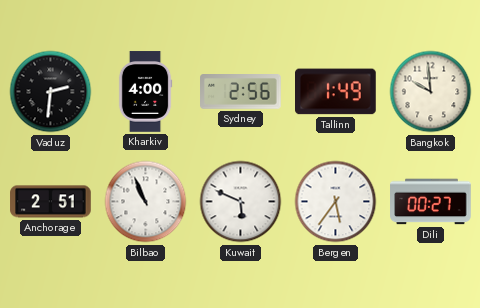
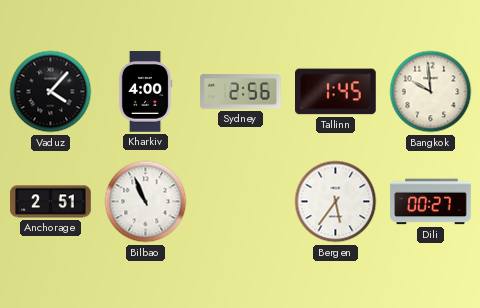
Vaduz: 2:31 -> 4:07 (51, 92)
Tallinn: 1:49 -> 1:45 (336, 92)
Kuwait: 5:49 -> none (241, 202)
